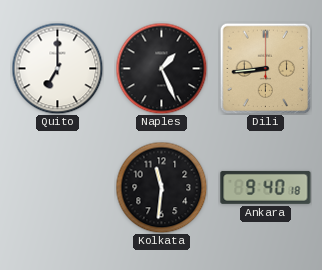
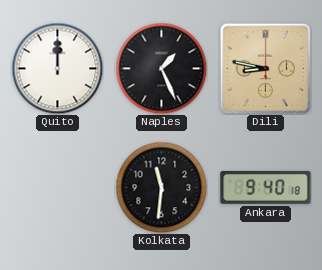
Quito: 7:00 -> 12:00 (57, 68)
Dili: 8:44 -> 8:47 (265, 68)
